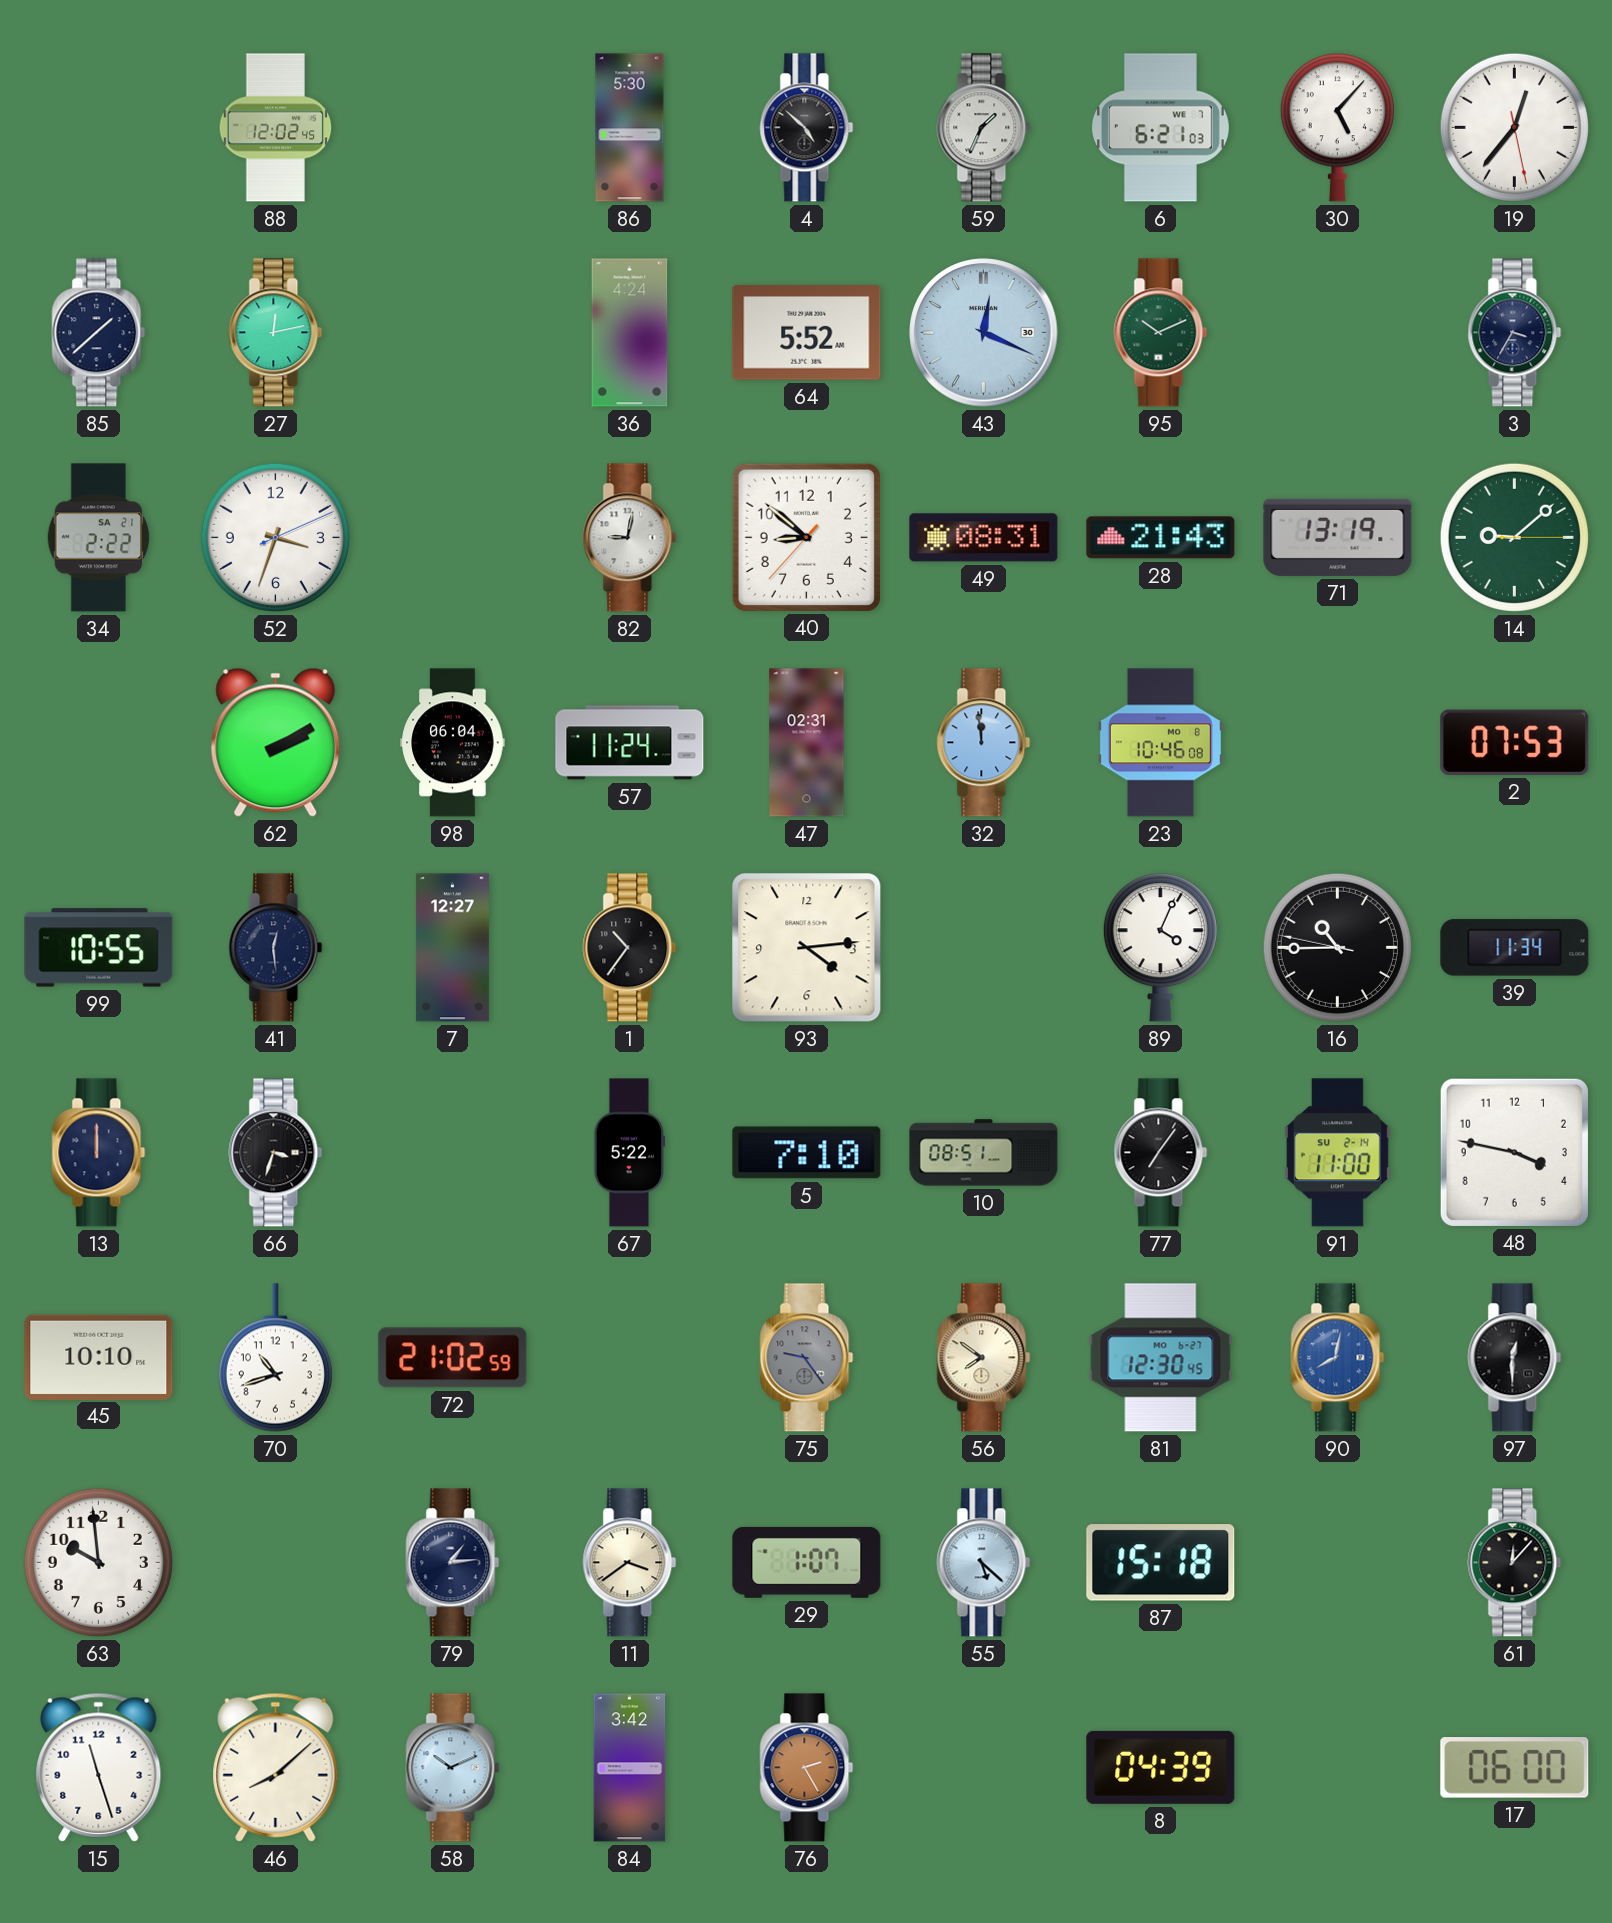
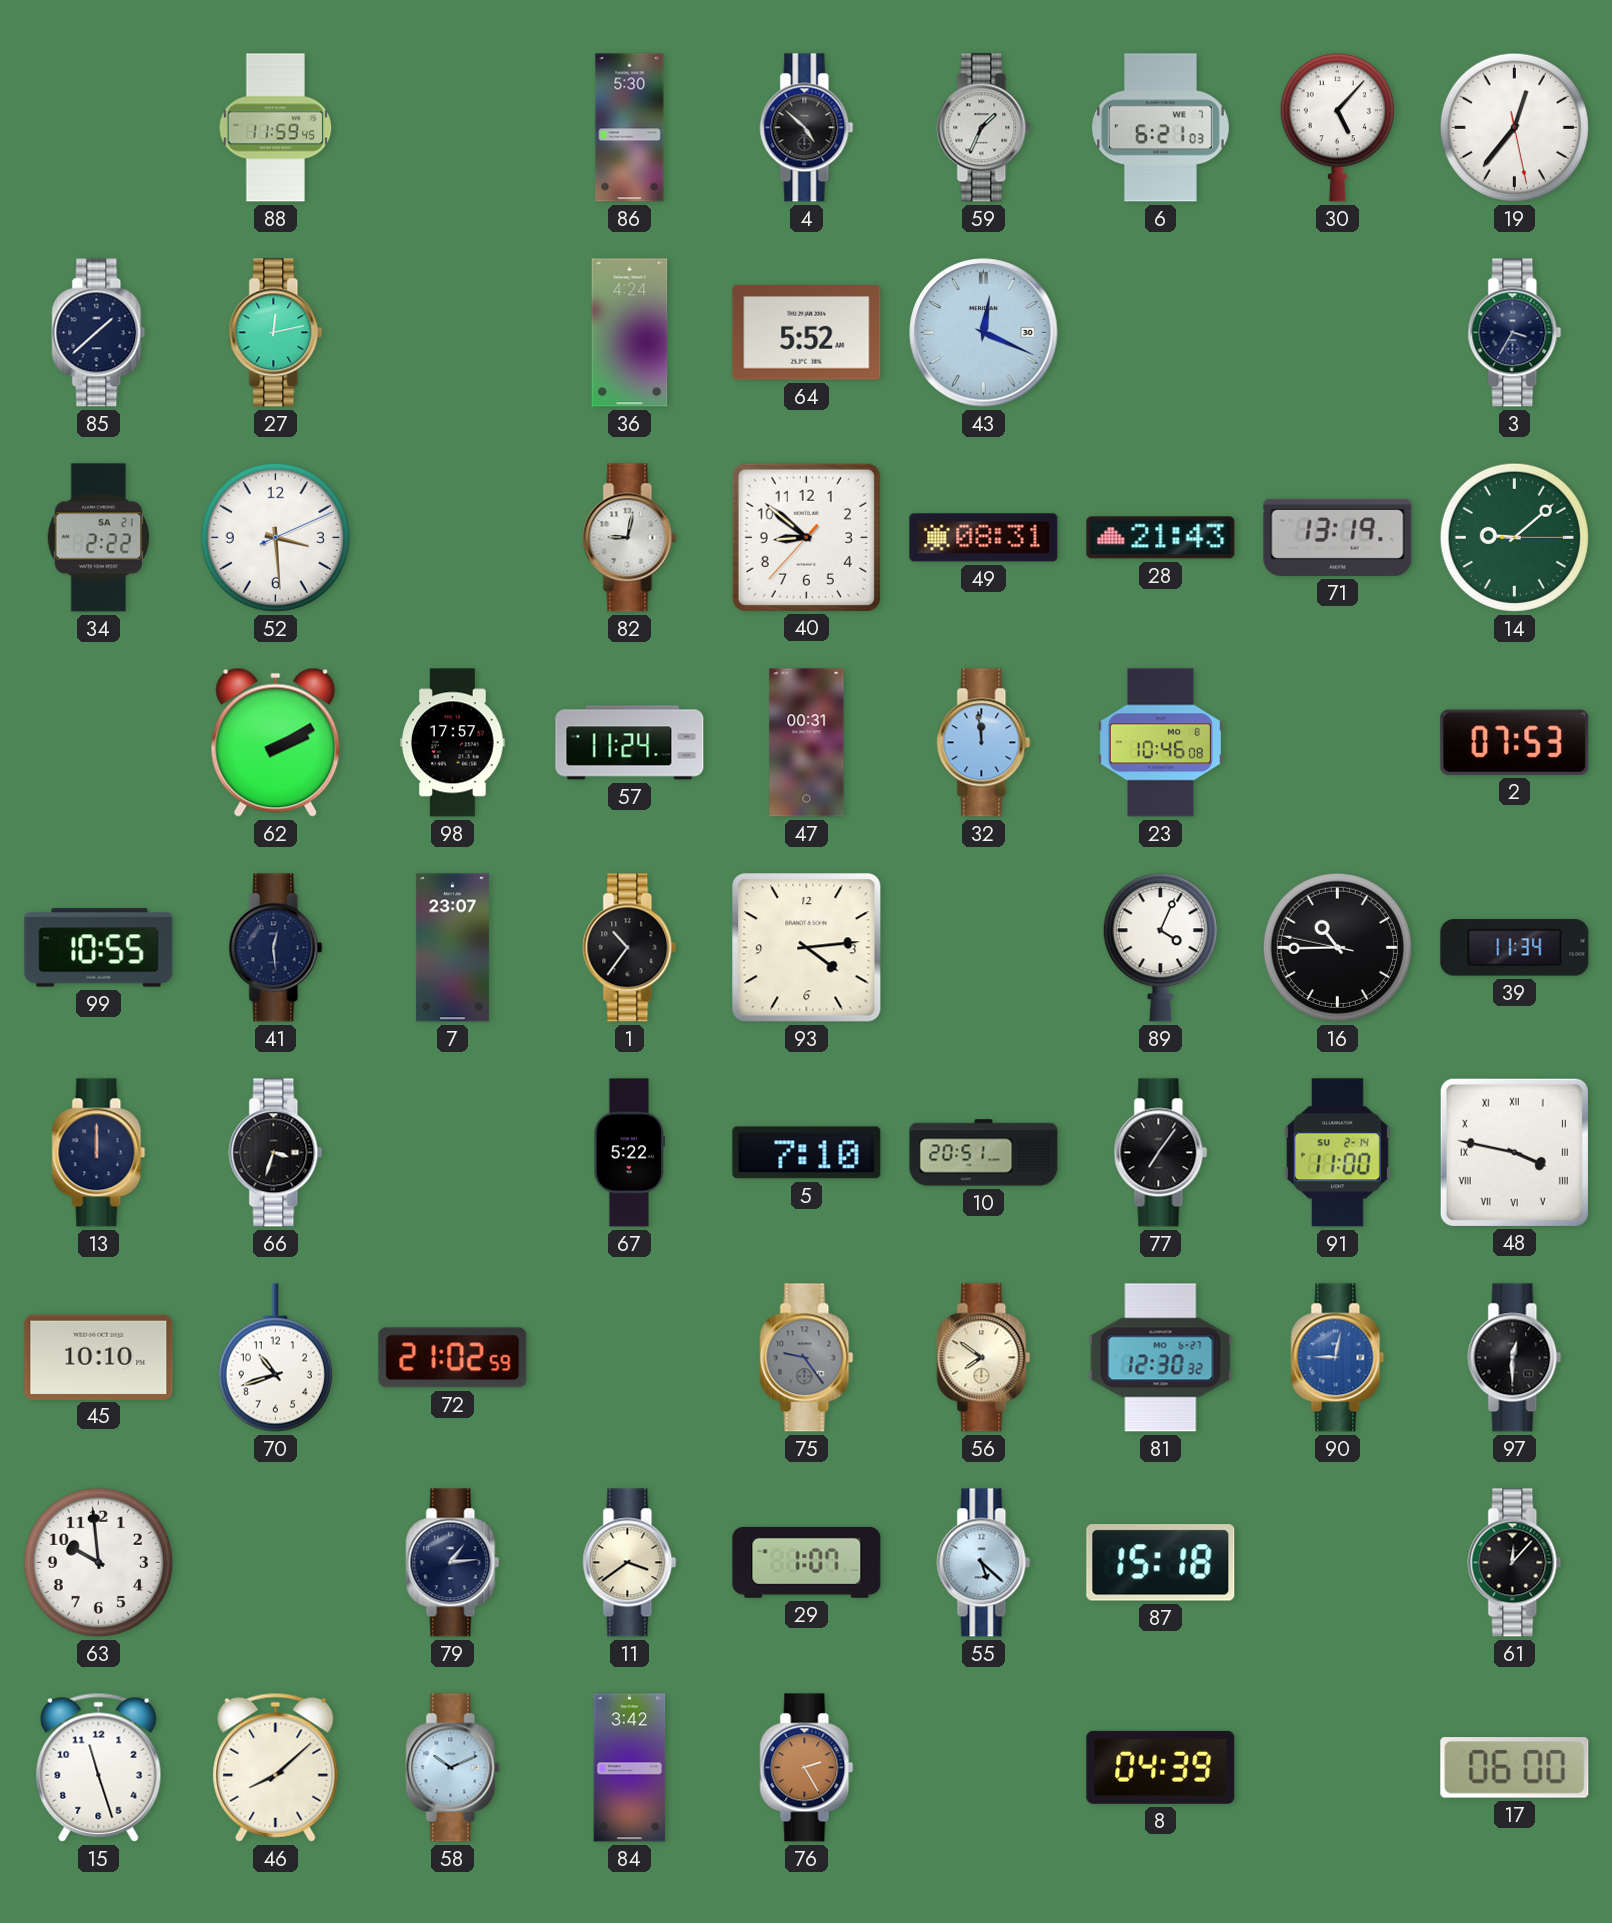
88: 12:02 -> 11:59 (276, 128)
95: 10:11 -> none (1161, 333)
52: 3:33 -> 3:29 (275, 537)
98: 06:04 -> 17:57 (453, 743)
47: 02:31 -> 00:31 (807, 743)
7: 12:27 -> 23:07 (452, 948)
10: 08:51 -> 20:51 (984, 1153)
48 numerals: Arabic -> Roman (1514, 1152)
81: 12:30:45 -> 12:30:32 (1161, 1358)
90: 8:02 -> 9:02 (1338, 1358)
